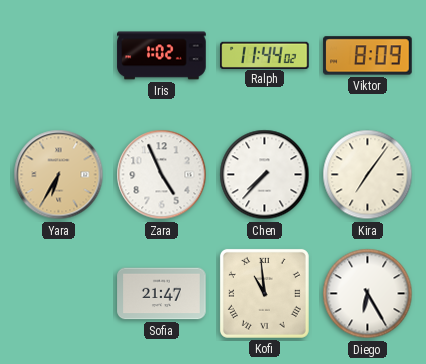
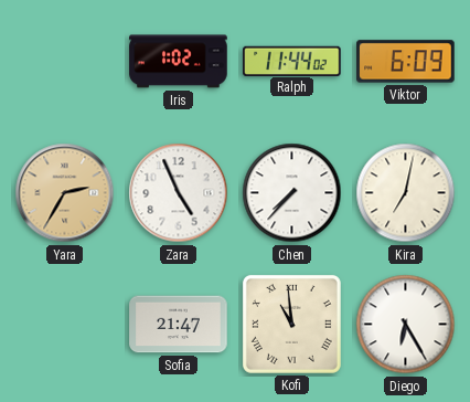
Viktor: 8:09 -> 6:09 (406, 62)
Yara: 6:35 -> 2:35 (65, 193)
Kira: 7:06 -> 7:02 (406, 193)
